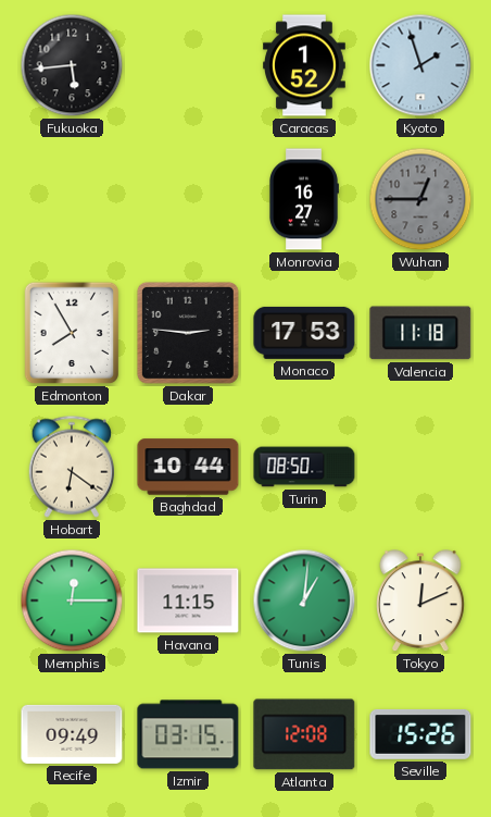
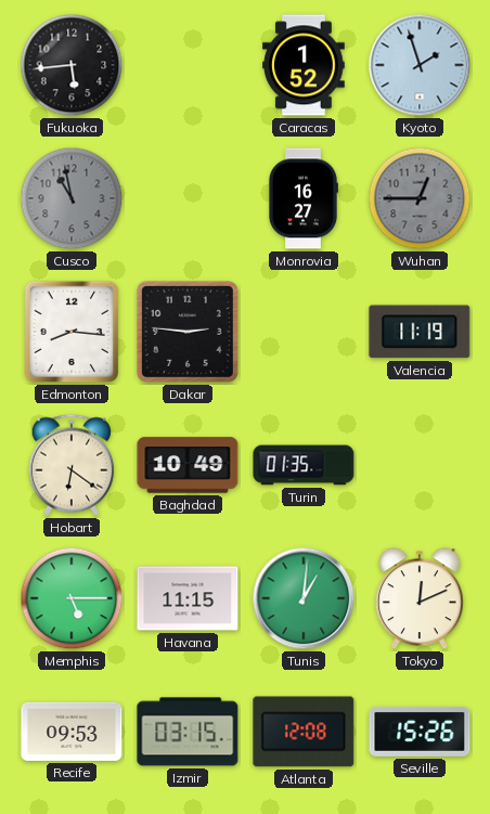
Cusco: none -> 10:58 (72, 198)
Edmonton: 7:55 -> 8:16 (72, 332)
Monaco: 17:53 -> none (304, 333)
Valencia: 11:18 -> 11:19 (420, 332)
Baghdad: 10:44 -> 10:49 (188, 465)
Turin: 08:50 -> 01:35 (304, 465)
Memphis: 12:15 -> 5:15 (72, 598)
Recife: 09:49 -> 09:53 (72, 732)
